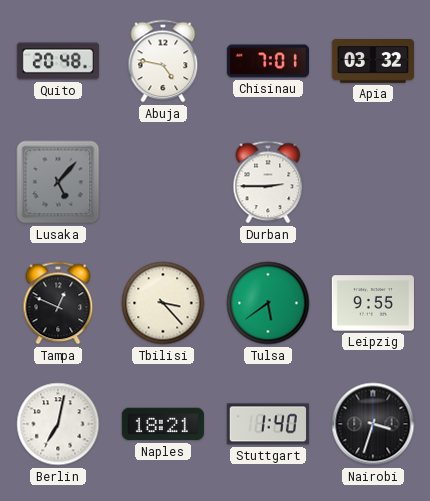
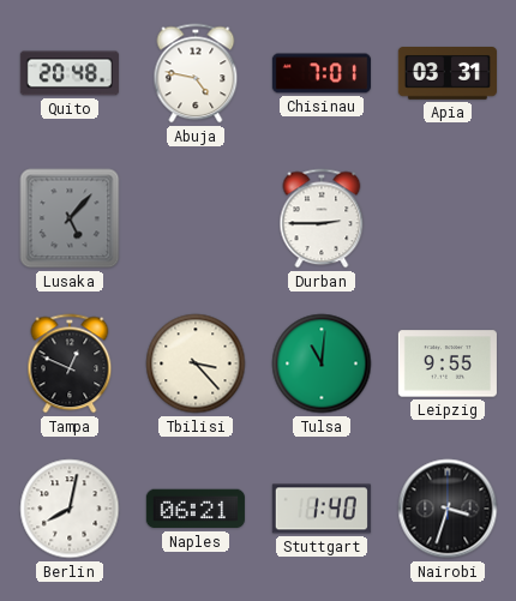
Apia: 03:32 -> 03:31 (448, 74)
Tulsa: 5:39 -> 11:01 (322, 363)
Berlin: 7:02 -> 8:02 (70, 509)
Naples: 18:21 -> 06:21 (196, 509)
